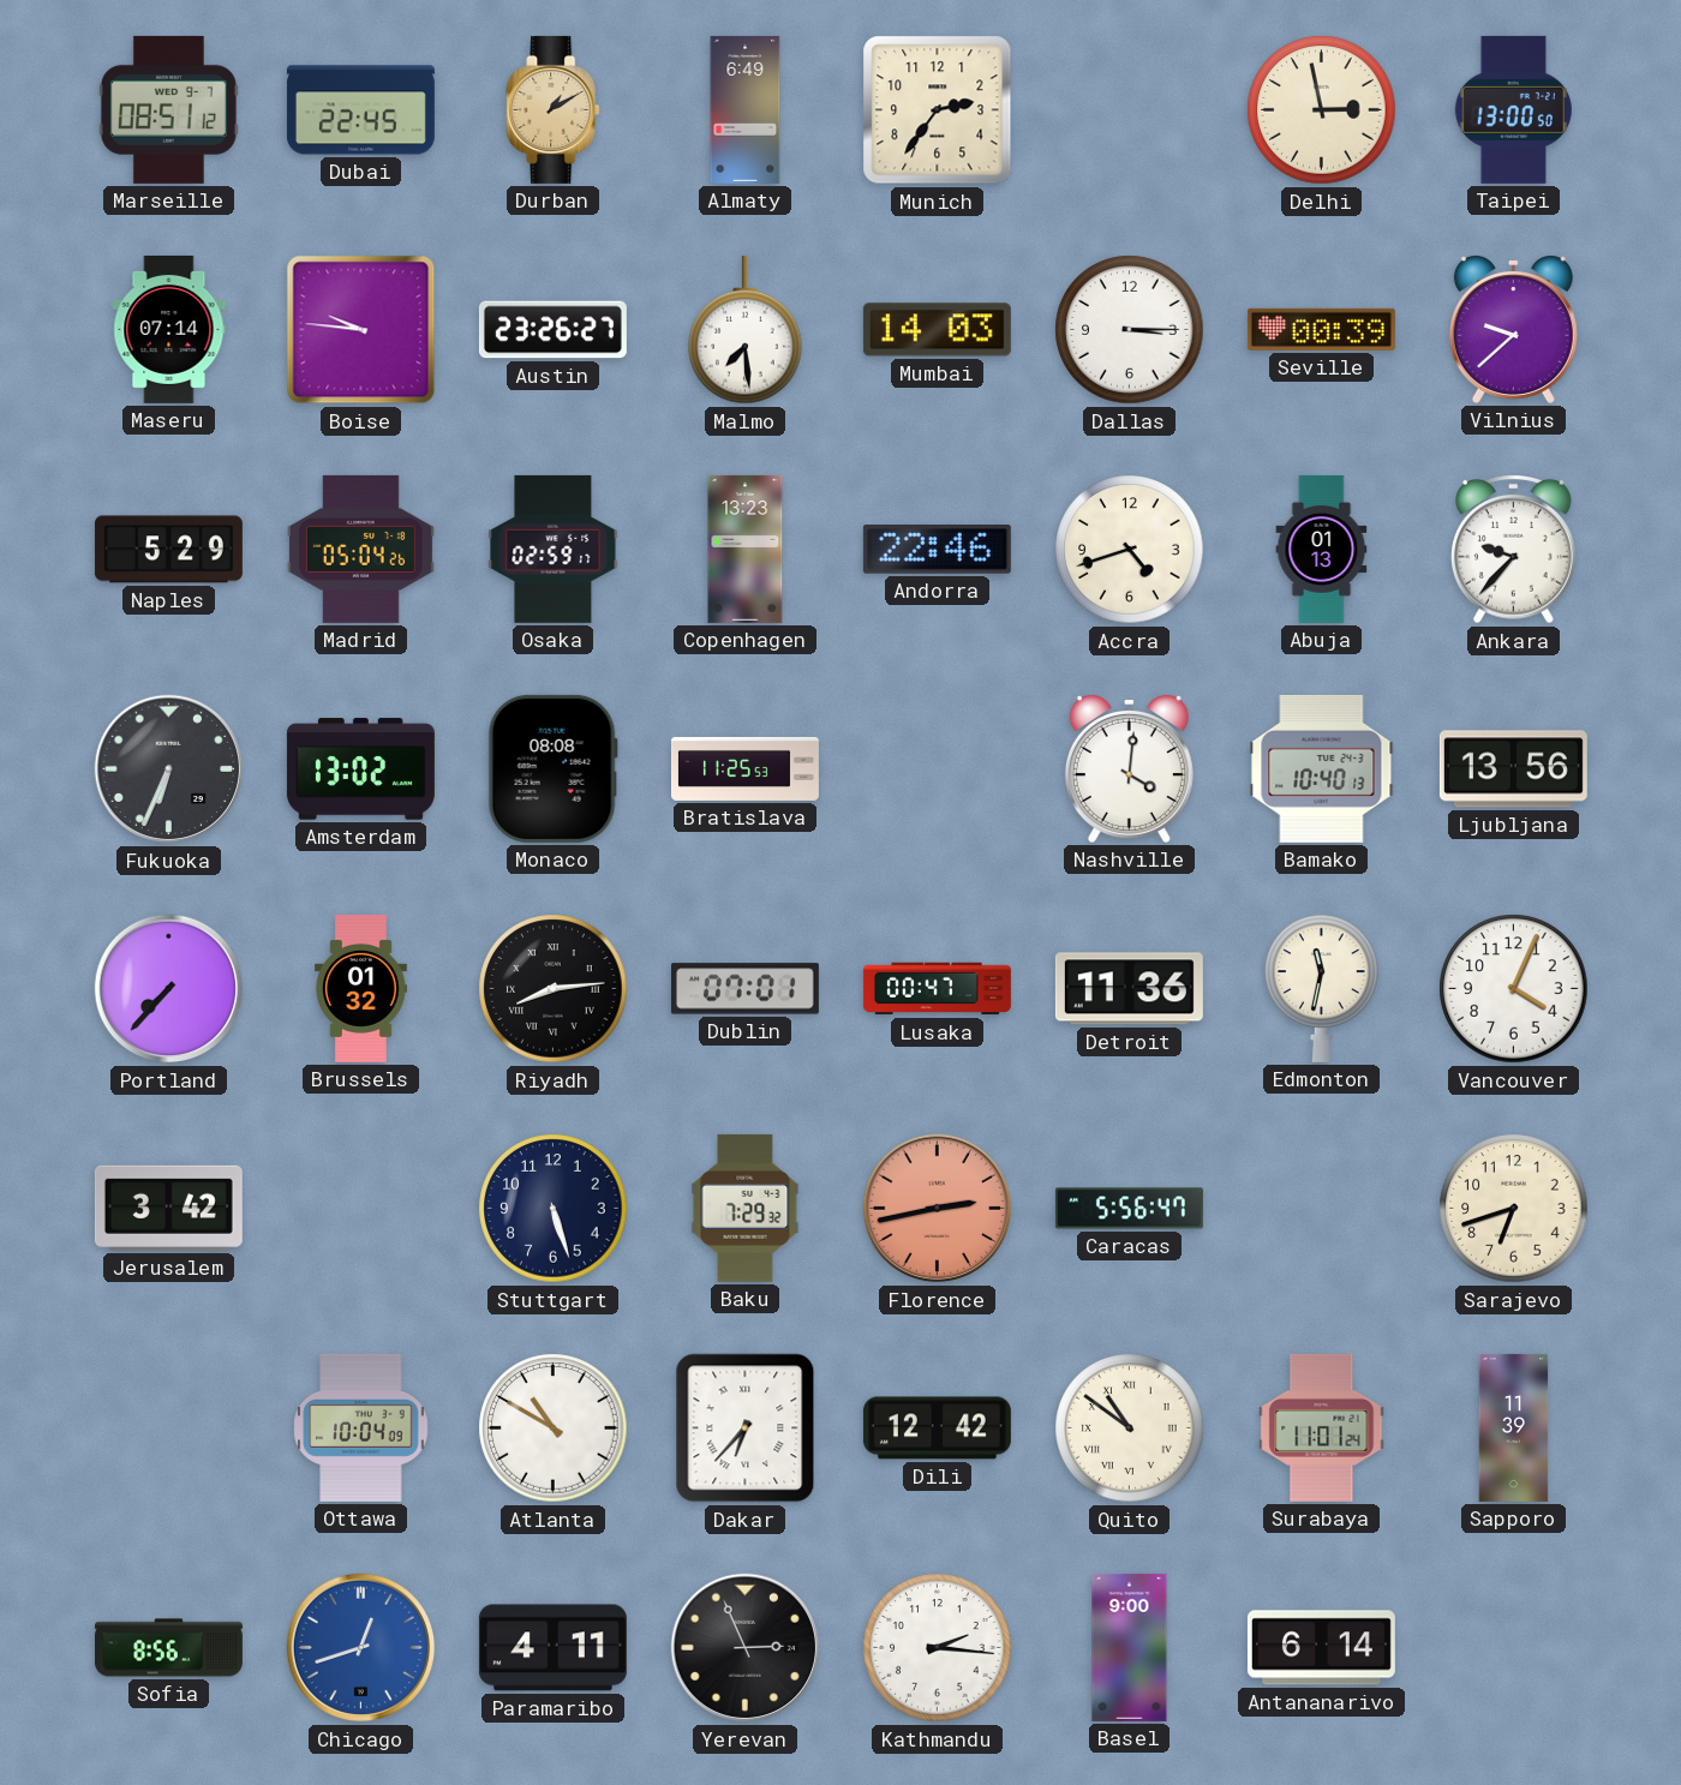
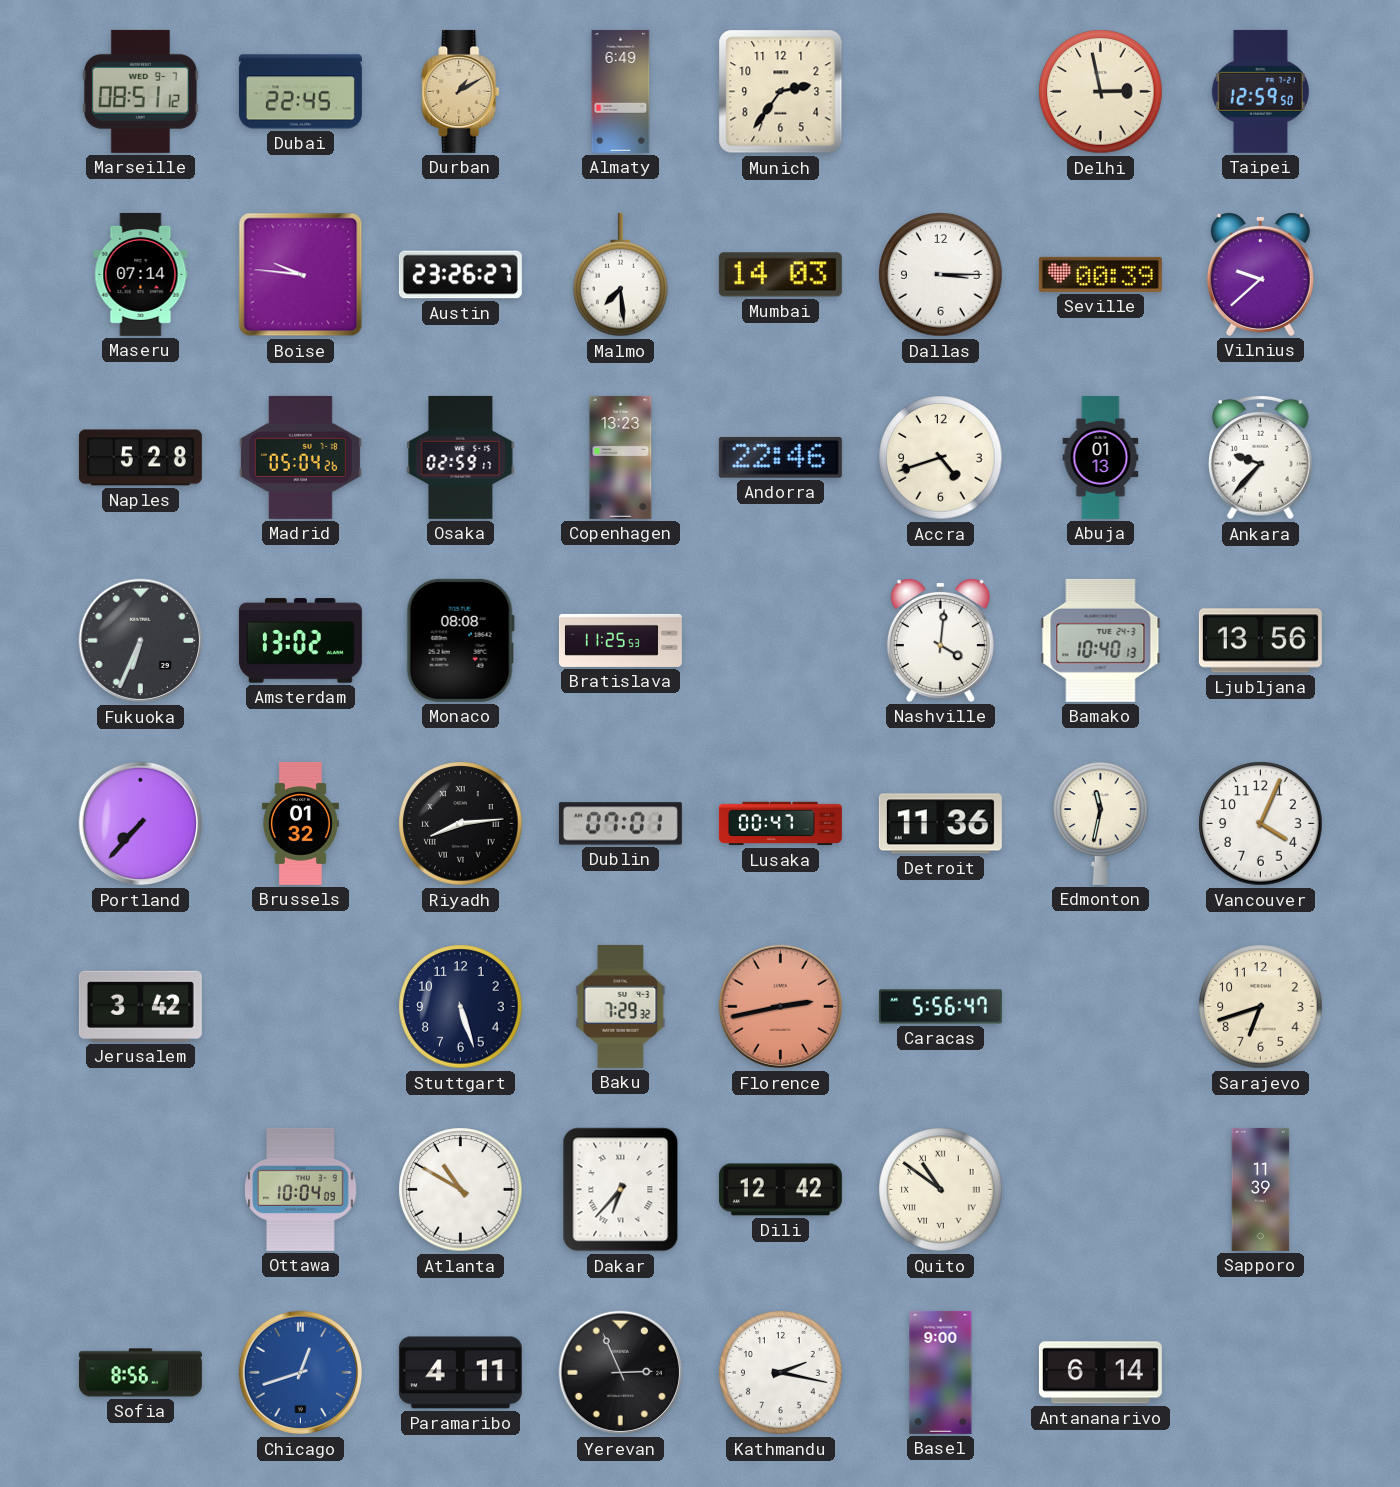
Taipei: 13:00 -> 12:59 (1260, 91)
Naples: 5:29 -> 5:28 (140, 458)
Surabaya: 11:01 -> none (1322, 1427)
Kathmandu: 2:16 -> 2:17 (781, 1373)
